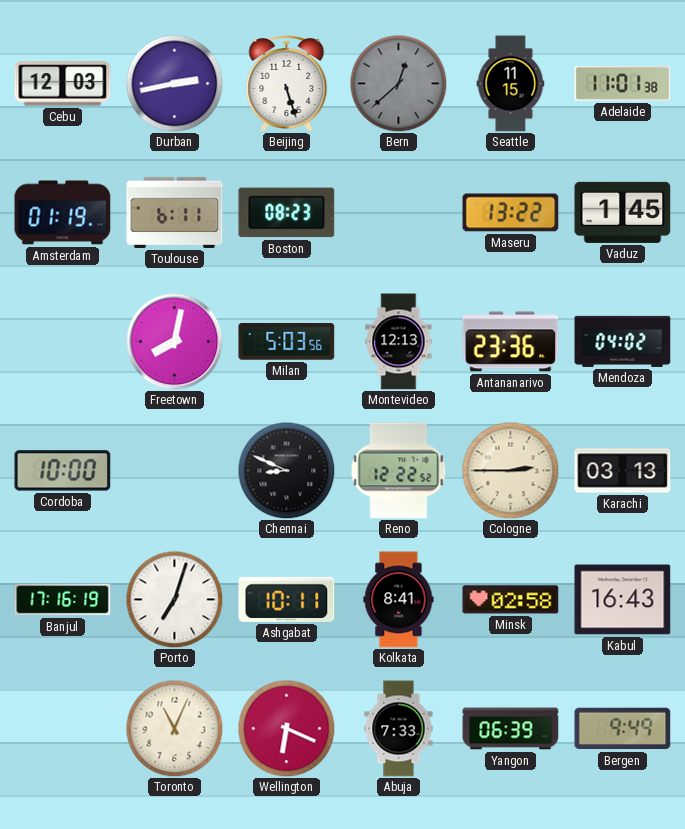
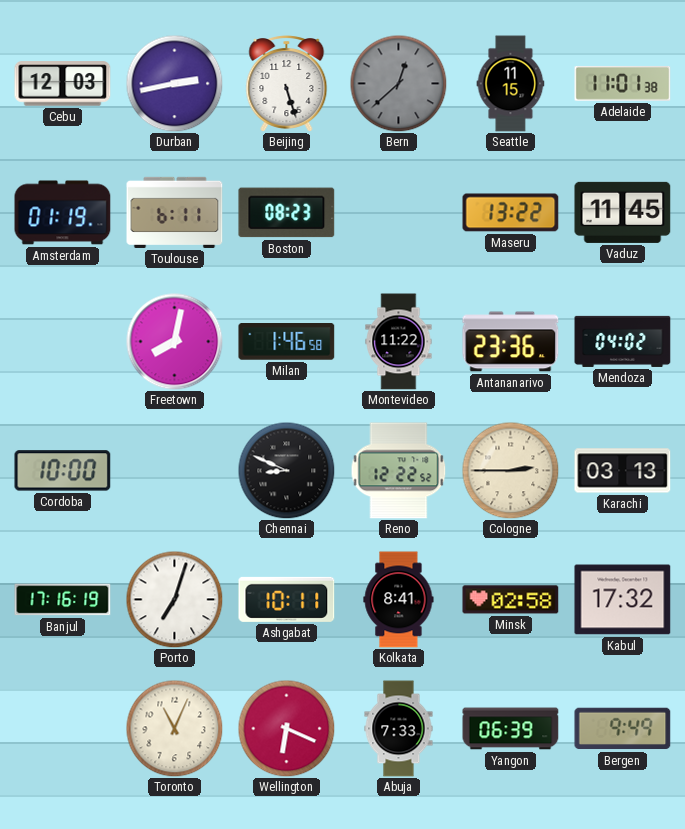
Vaduz: 1:45 -> 11:45 (623, 212)
Milan: 5:03 -> 1:46 (287, 342)
Montevideo: 12:13 -> 11:22 (399, 342)
Kabul: 16:43 -> 17:32 (623, 600)
